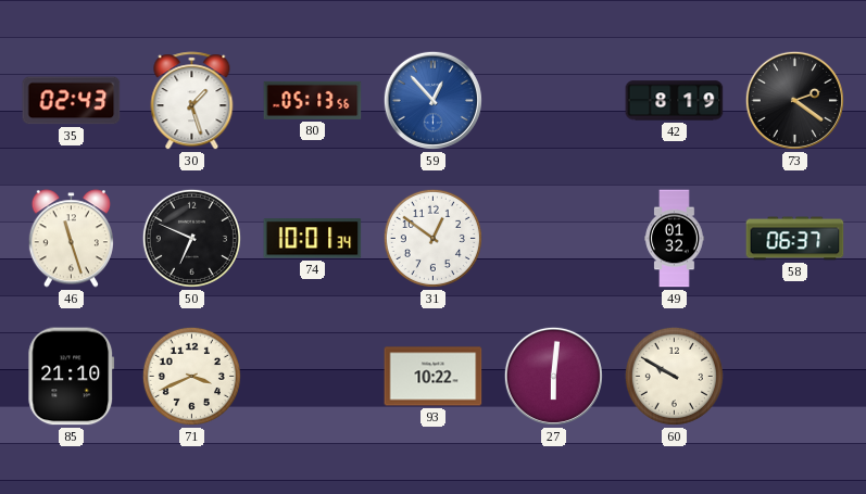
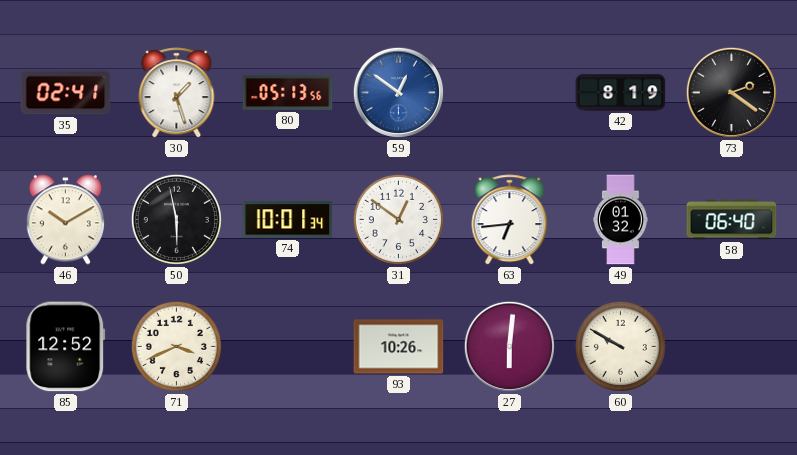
35: 02:43 -> 02:41 (66, 93)
59: 12:53 -> 12:51 (398, 92)
46: 11:27 -> 10:10 (65, 220)
50: 6:49 -> 5:58 (176, 219)
63: none -> 6:44 (510, 220)
58: 06:37 -> 06:40 (732, 220)
85: 21:10 -> 12:52 (66, 347)
93: 10:22 -> 10:26 (399, 347)
